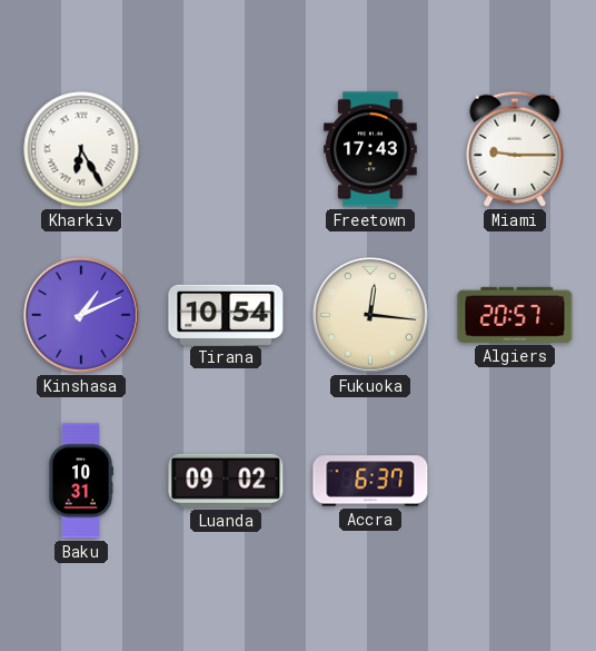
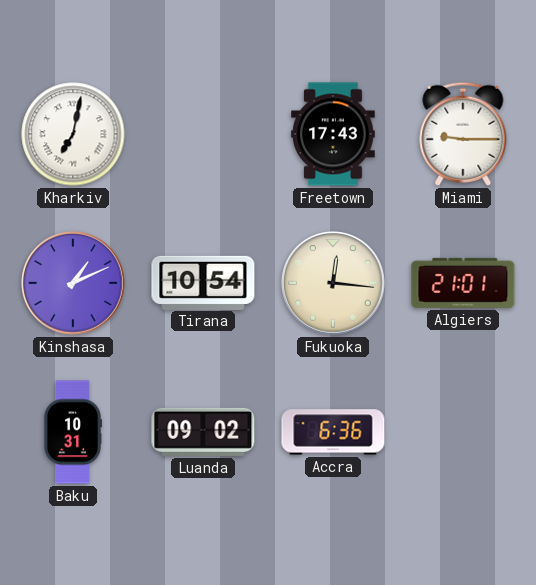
Kharkiv: 6:25 -> 7:02 (73, 134)
Algiers: 20:57 -> 21:01 (463, 283)
Accra: 6:37 -> 6:36 (333, 432)
